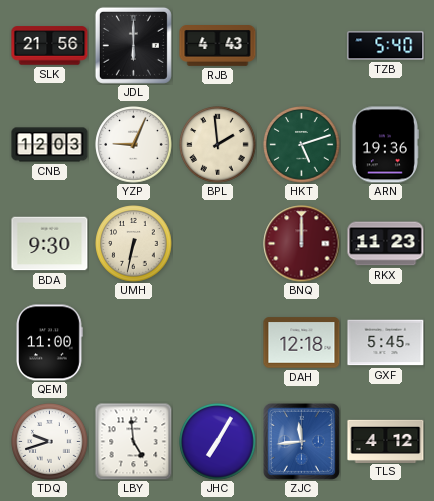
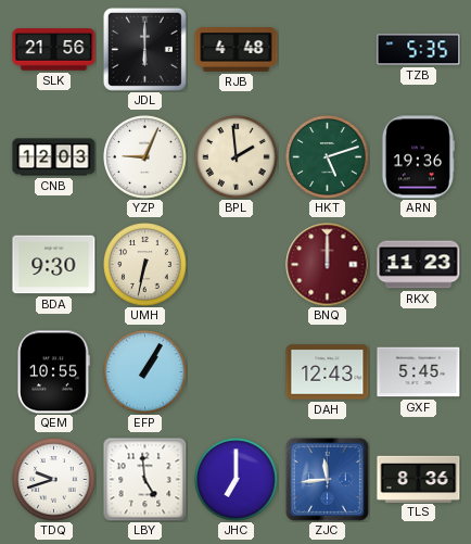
RJB: 4:43 -> 4:48 (237, 50)
TZB: 5:40 -> 5:35 (419, 50)
QEM: 11:00 -> 10:55 (53, 372)
EFP: none -> 1:05 (145, 372)
DAH: 12:18 -> 12:43 (328, 372)
JHC: 7:05 -> 7:00 (237, 480)
TLS: 4:12 -> 8:36 (419, 479)
